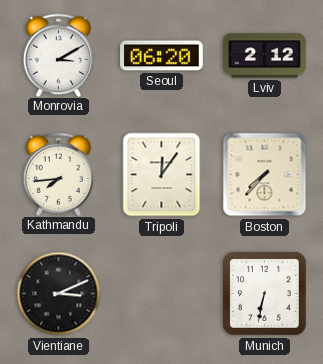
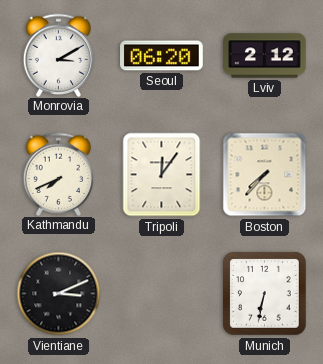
Kathmandu: 7:44 -> 7:41 (59, 174)
